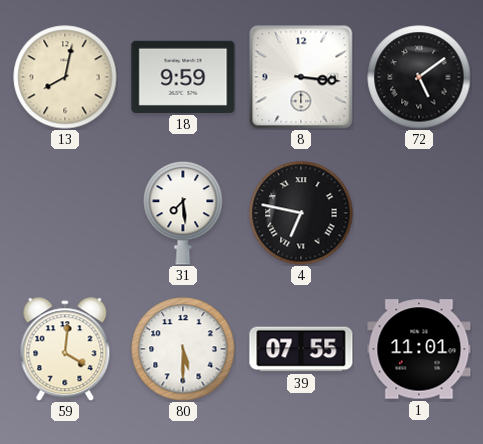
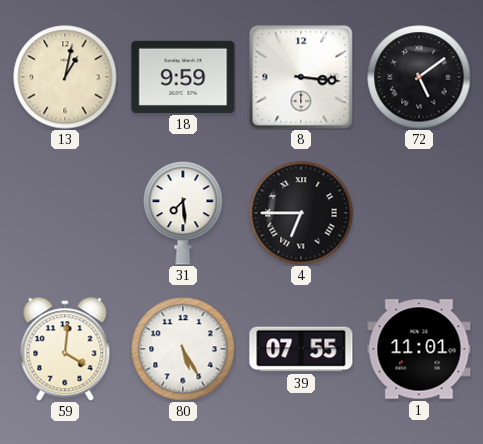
13: 8:02 -> 1:02 (65, 77)
4: 6:47 -> 6:45 (301, 213)
80: 5:30 -> 5:25 (183, 349)
